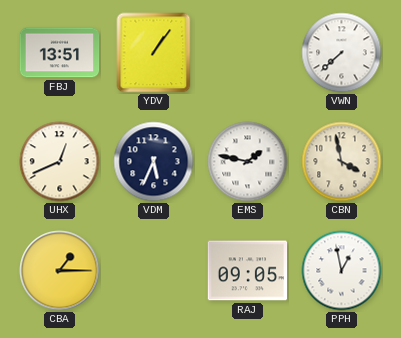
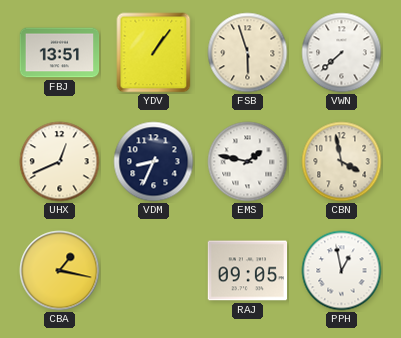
FSB: none -> 5:57 (248, 53)
VDM: 5:34 -> 8:34 (154, 162)
CBA: 1:15 -> 1:17 (60, 271)
